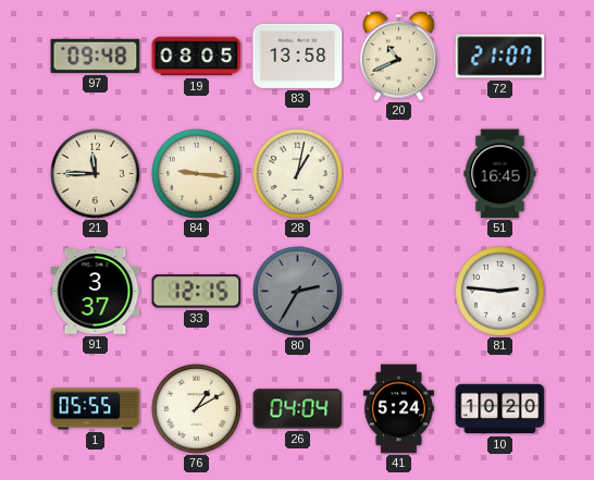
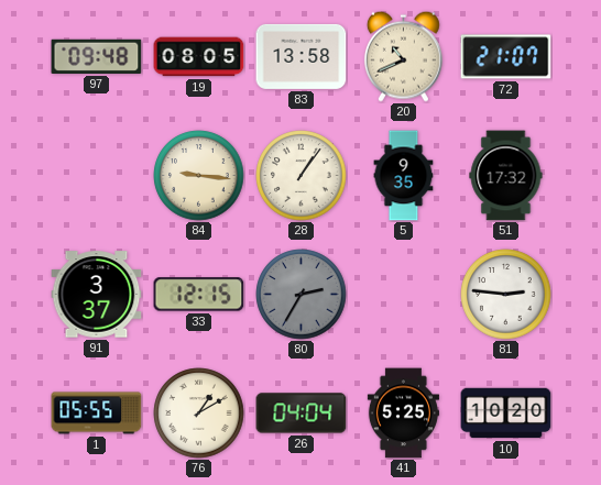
21: 11:45 -> none (96, 174)
28: 1:02 -> 1:06 (302, 176)
5: none -> 9:35 (404, 176)
51: 16:45 -> 17:32 (506, 176)
41: 5:24 -> 5:25 (403, 414)
